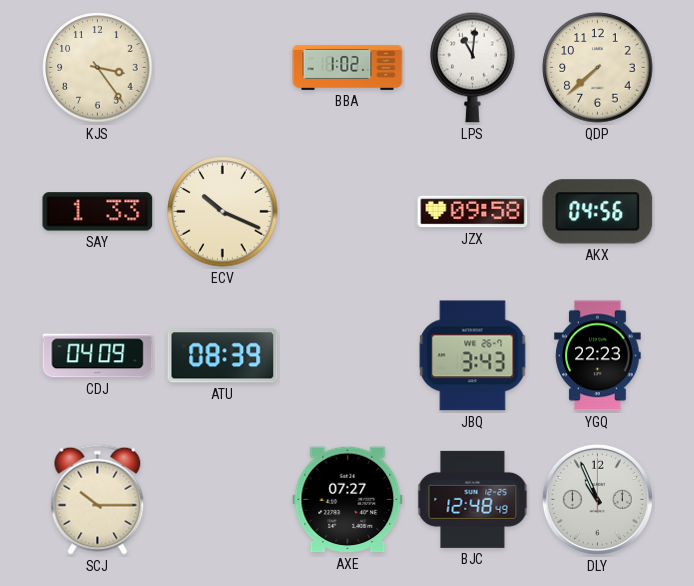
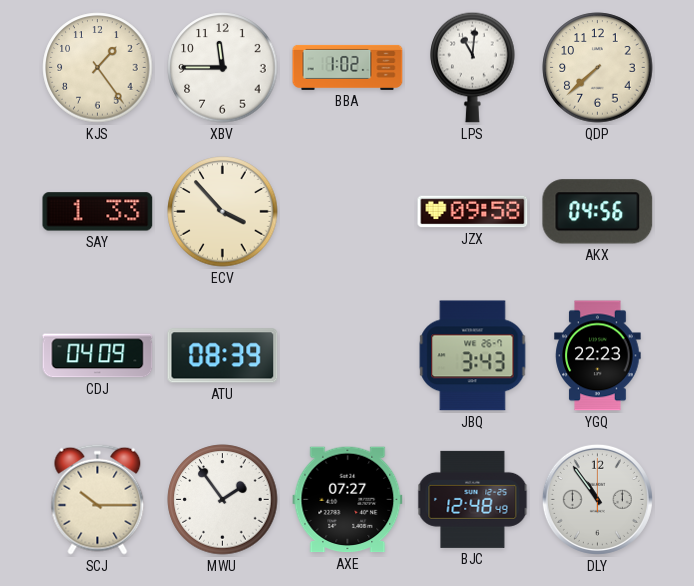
KJS: 3:24 -> 1:24 (98, 68)
XBV: none -> 11:45 (223, 68)
ECV: 10:19 -> 3:53 (223, 212)
MWU: none -> 1:54 (223, 500)
DLY: 10:56 -> 10:54 (597, 499)
